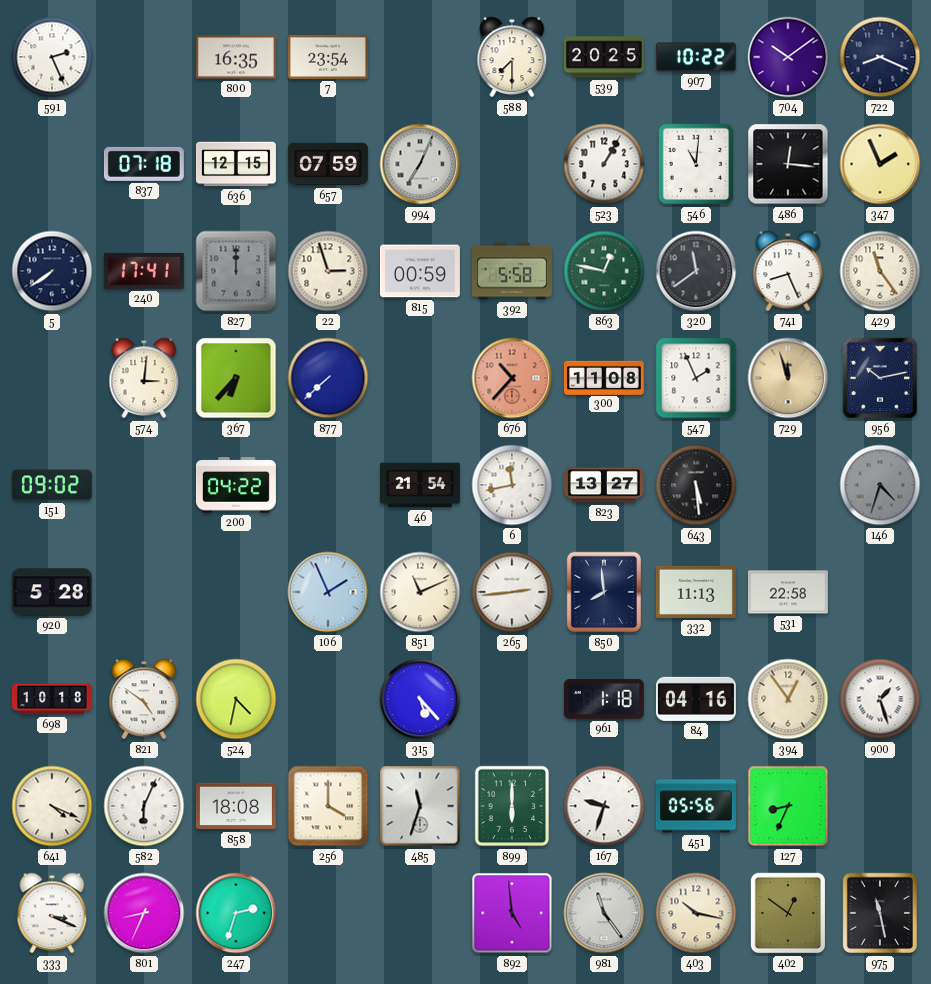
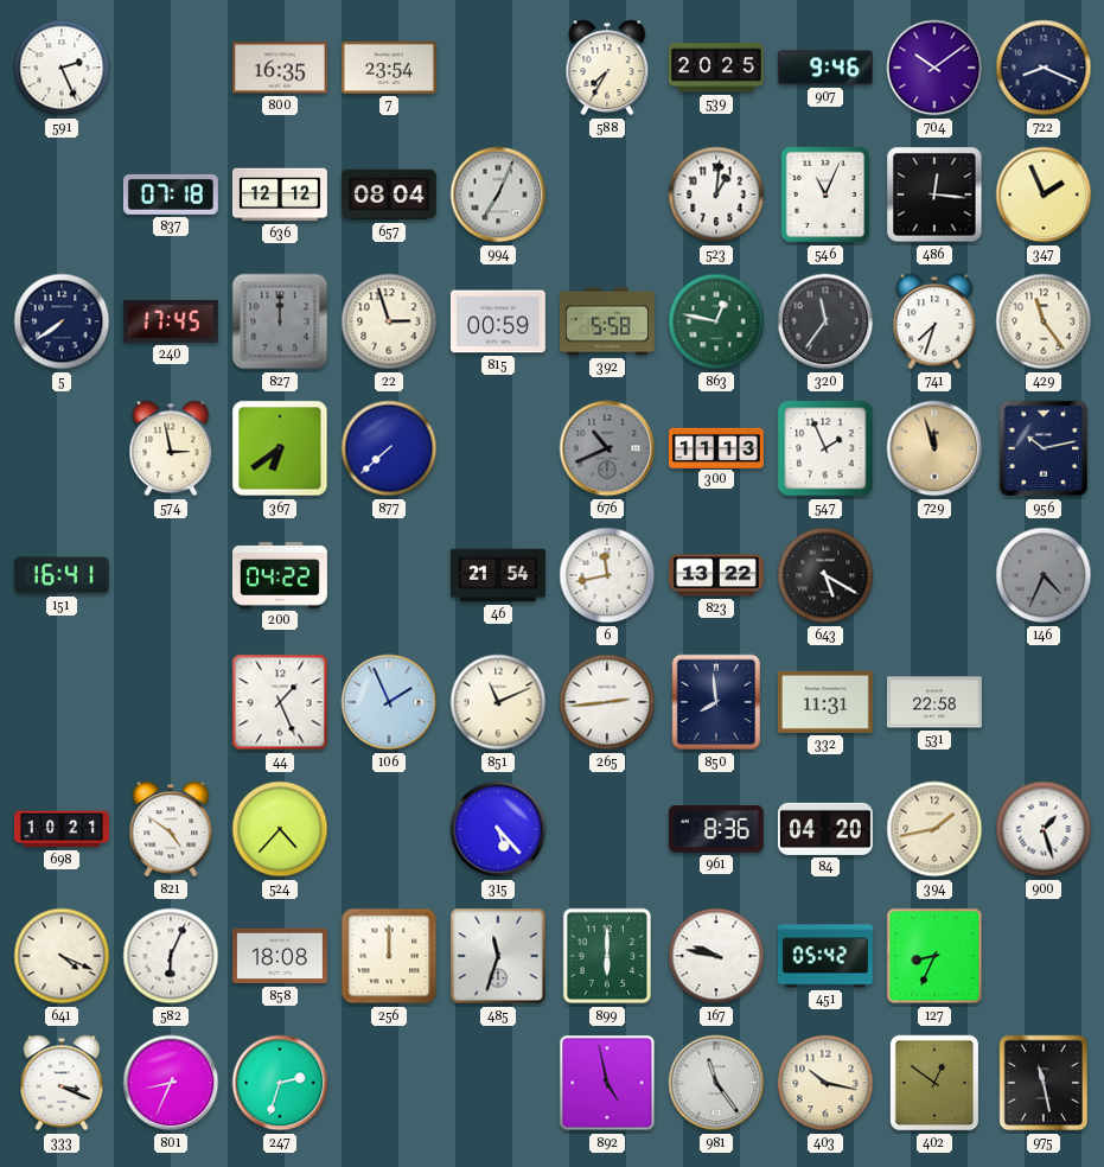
588: 7:30 -> 7:35 (607, 68)
907: 10:22 -> 9:46 (825, 68)
636: 12:15 -> 12:12 (280, 194)
657: 07:59 -> 08:04 (389, 194)
523: 1:05 -> 1:01 (716, 194)
546: 11:01 -> 11:04 (825, 194)
240: 17:41 -> 17:45 (171, 321)
320: 11:39 -> 11:36 (825, 321)
741: 8:26 -> 7:33 (934, 321)
574: 3:01 -> 2:58 (171, 448)
367: 6:37 -> 6:39 (280, 448)
676: 10:37 -> 10:41 (607, 448)
676 dial: salmon -> grey (607, 448)
300: 11:08 -> 11:13 (716, 447)
151: 09:02 -> 16:41 (62, 575)
823: 13:27 -> 13:22 (716, 575)
643: 5:29 -> 5:20 (825, 575)
146: 4:33 -> 4:34 (1044, 575)
920: 5:28 -> none (52, 592)
44: none -> 1:26 (280, 702)
332: 11:13 -> 11:31 (825, 702)
698: 10:18 -> 10:21 (62, 829)
524: 4:32 -> 4:37 (280, 829)
961: 1:18 -> 8:36 (716, 829)
84: 04:16 -> 04:20 (825, 829)
394: 12:54 -> 1:43 (934, 829)
256: 4:00 -> 12:00 (389, 956)
167: 9:33 -> 9:47 (716, 956)
451: 05:56 -> 05:42 (825, 956)
892: 4:59 -> 4:58 (607, 1083)
